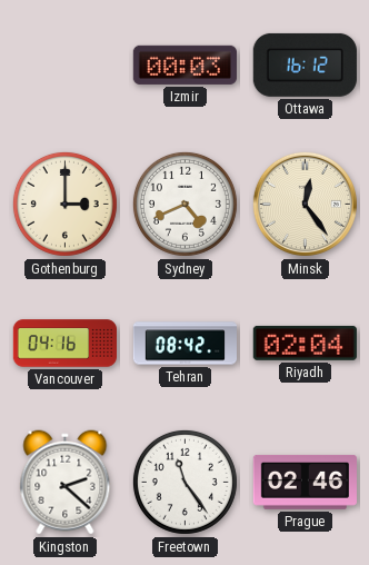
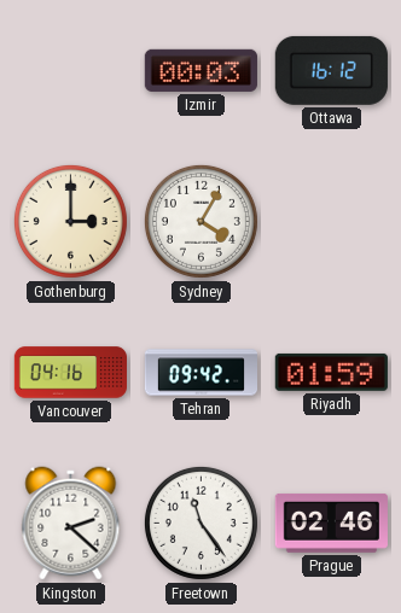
Sydney: 4:41 -> 4:05 (200, 221)
Minsk: 12:24 -> none (305, 204)
Tehran: 08:42 -> 09:42 (200, 373)
Riyadh: 02:04 -> 01:59 (331, 372)
